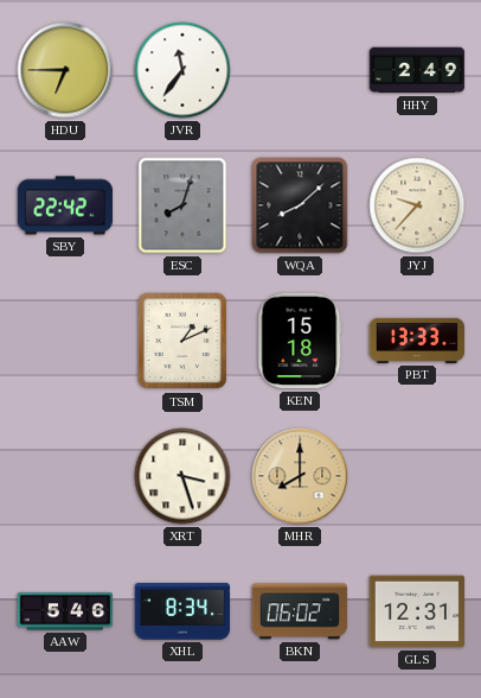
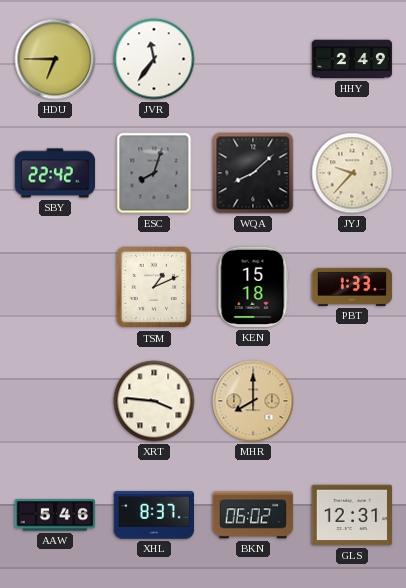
PBT: 13:33 -> 1:33 (352, 287)
XRT: 3:27 -> 3:46 (154, 401)
XHL: 8:34 -> 8:37 (153, 515)
